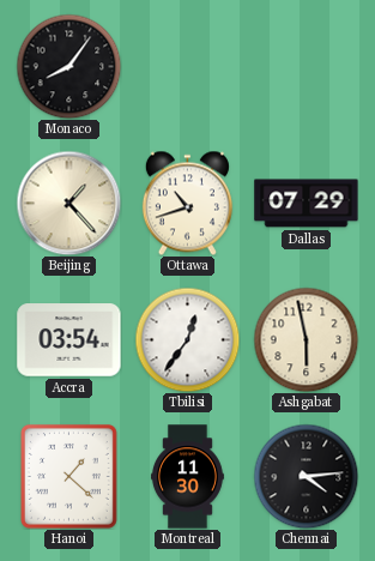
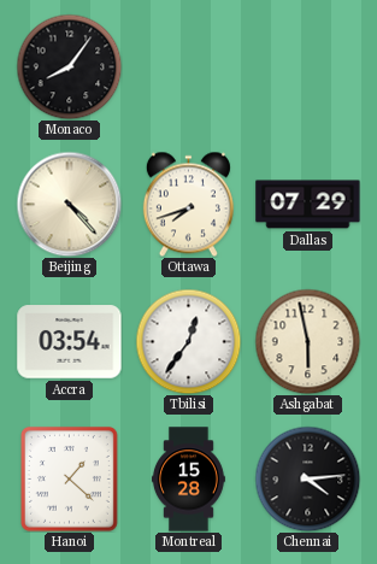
Beijing: 1:23 -> 4:23 (69, 204)
Ottawa: 10:42 -> 7:42 (188, 204)
Montreal: 11:30 -> 15:28 (188, 480)
